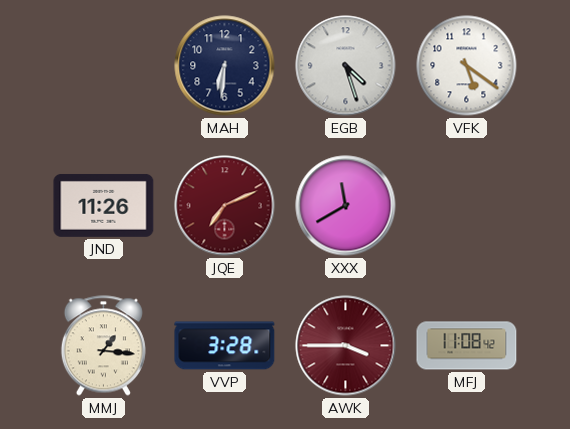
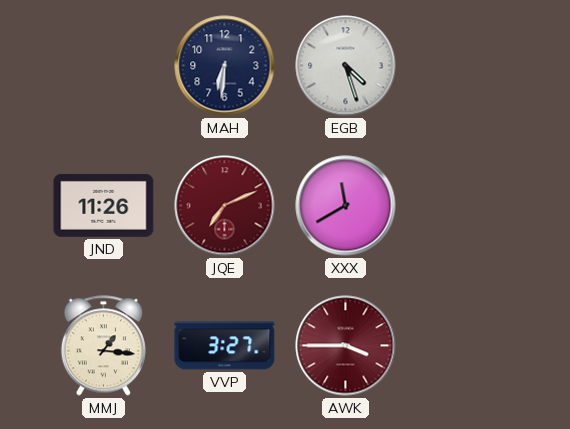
VFK: 5:21 -> none (467, 66)
VVP: 3:28 -> 3:27 (225, 346)
MFJ: 11:08 -> none (467, 346)
